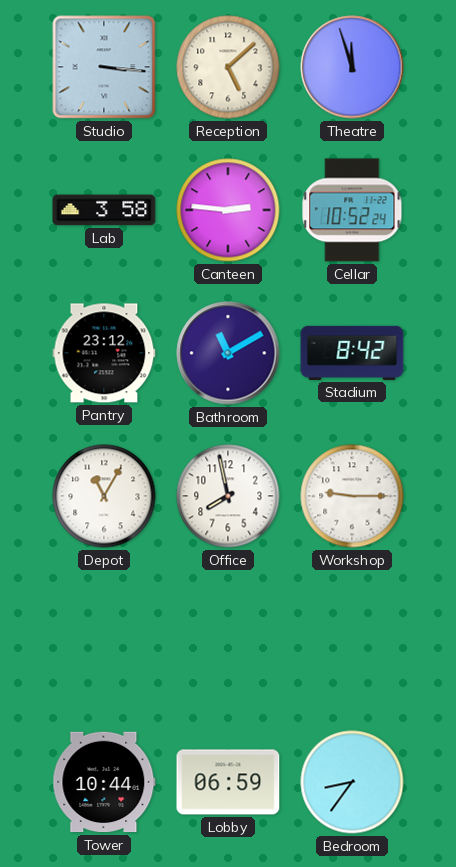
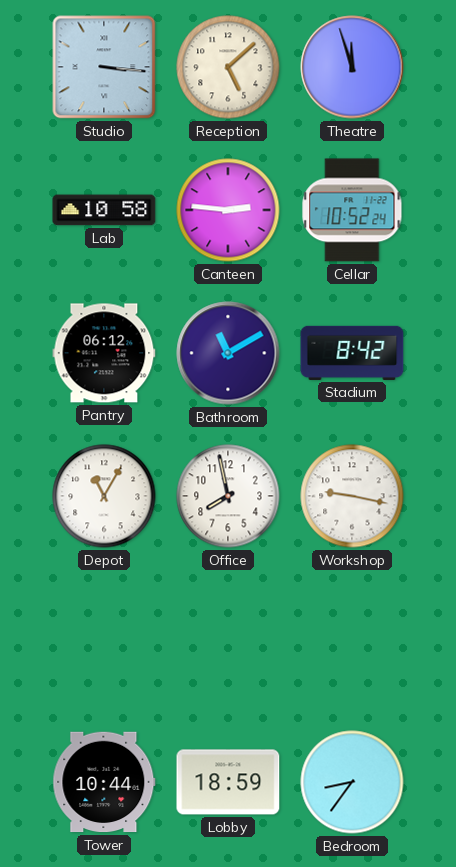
Lab: 3:58 -> 10:58 (104, 210)
Pantry: 23:12 -> 06:12 (104, 353)
Workshop: 9:15 -> 9:17 (352, 496)
Lobby: 06:59 -> 18:59 (228, 782)
